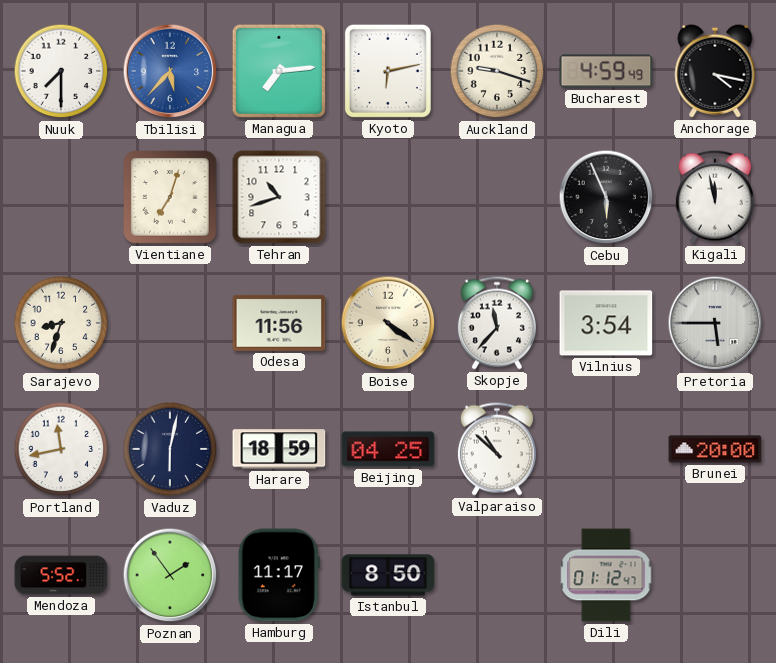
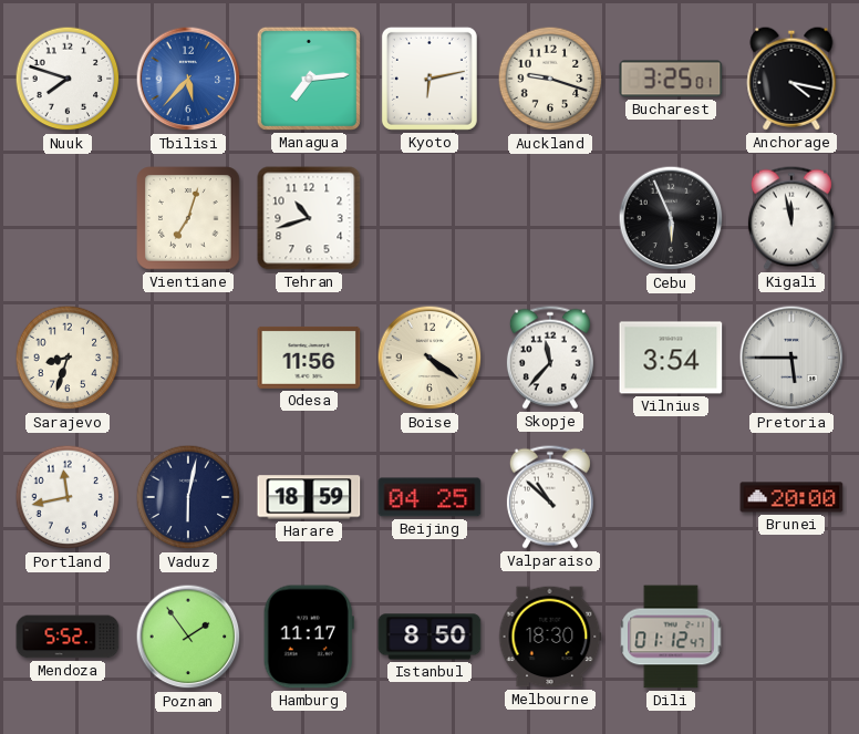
Nuuk: 7:30 -> 7:48 (68, 79)
Bucharest: 4:59 -> 3:25 (671, 79)
Melbourne: none -> 18:30 (550, 637)
